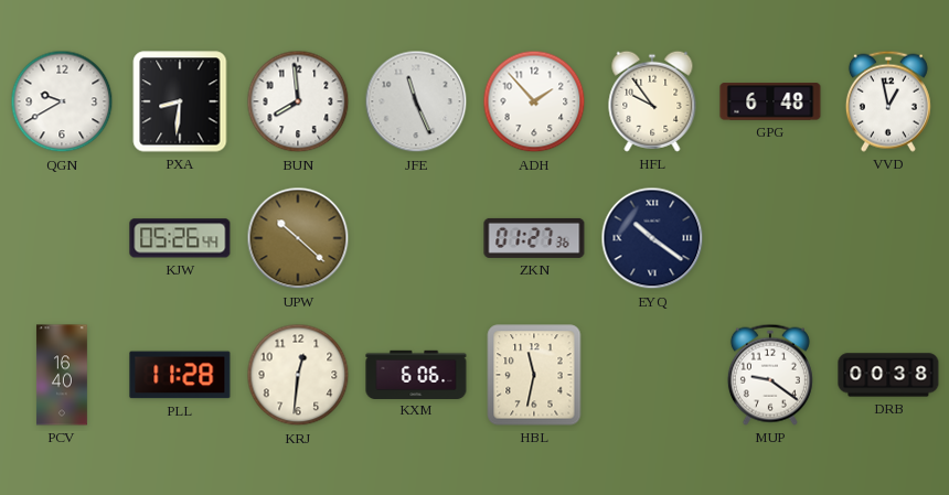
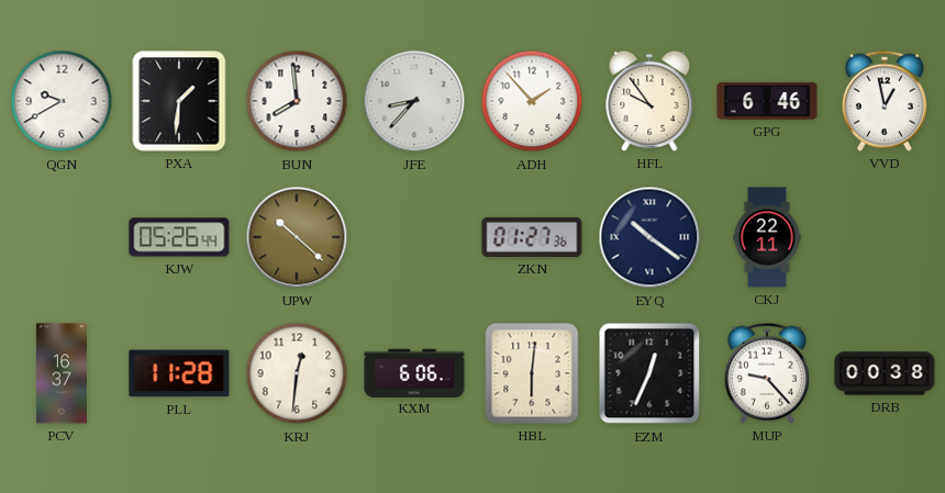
PXA: 8:31 -> 1:31 (179, 101)
JFE: 11:26 -> 8:37 (414, 101)
GPG: 6:48 -> 6:46 (767, 101)
CKJ: none -> 22:11 (767, 237)
PCV: 16:40 -> 16:37 (62, 373)
HBL: 11:32 -> 6:01 (532, 373)
EZM: none -> 12:34 (649, 373)
MUP: 9:21 -> 9:23 (767, 373)
